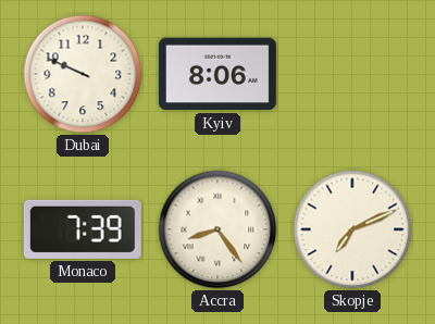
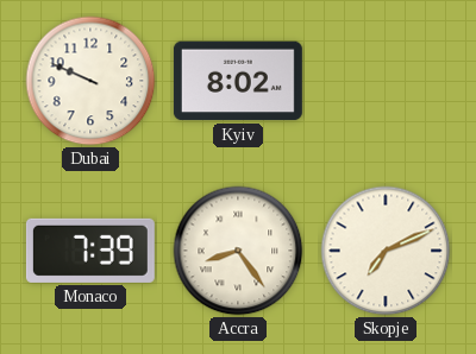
Kyiv: 8:06 -> 8:02 (238, 81)
